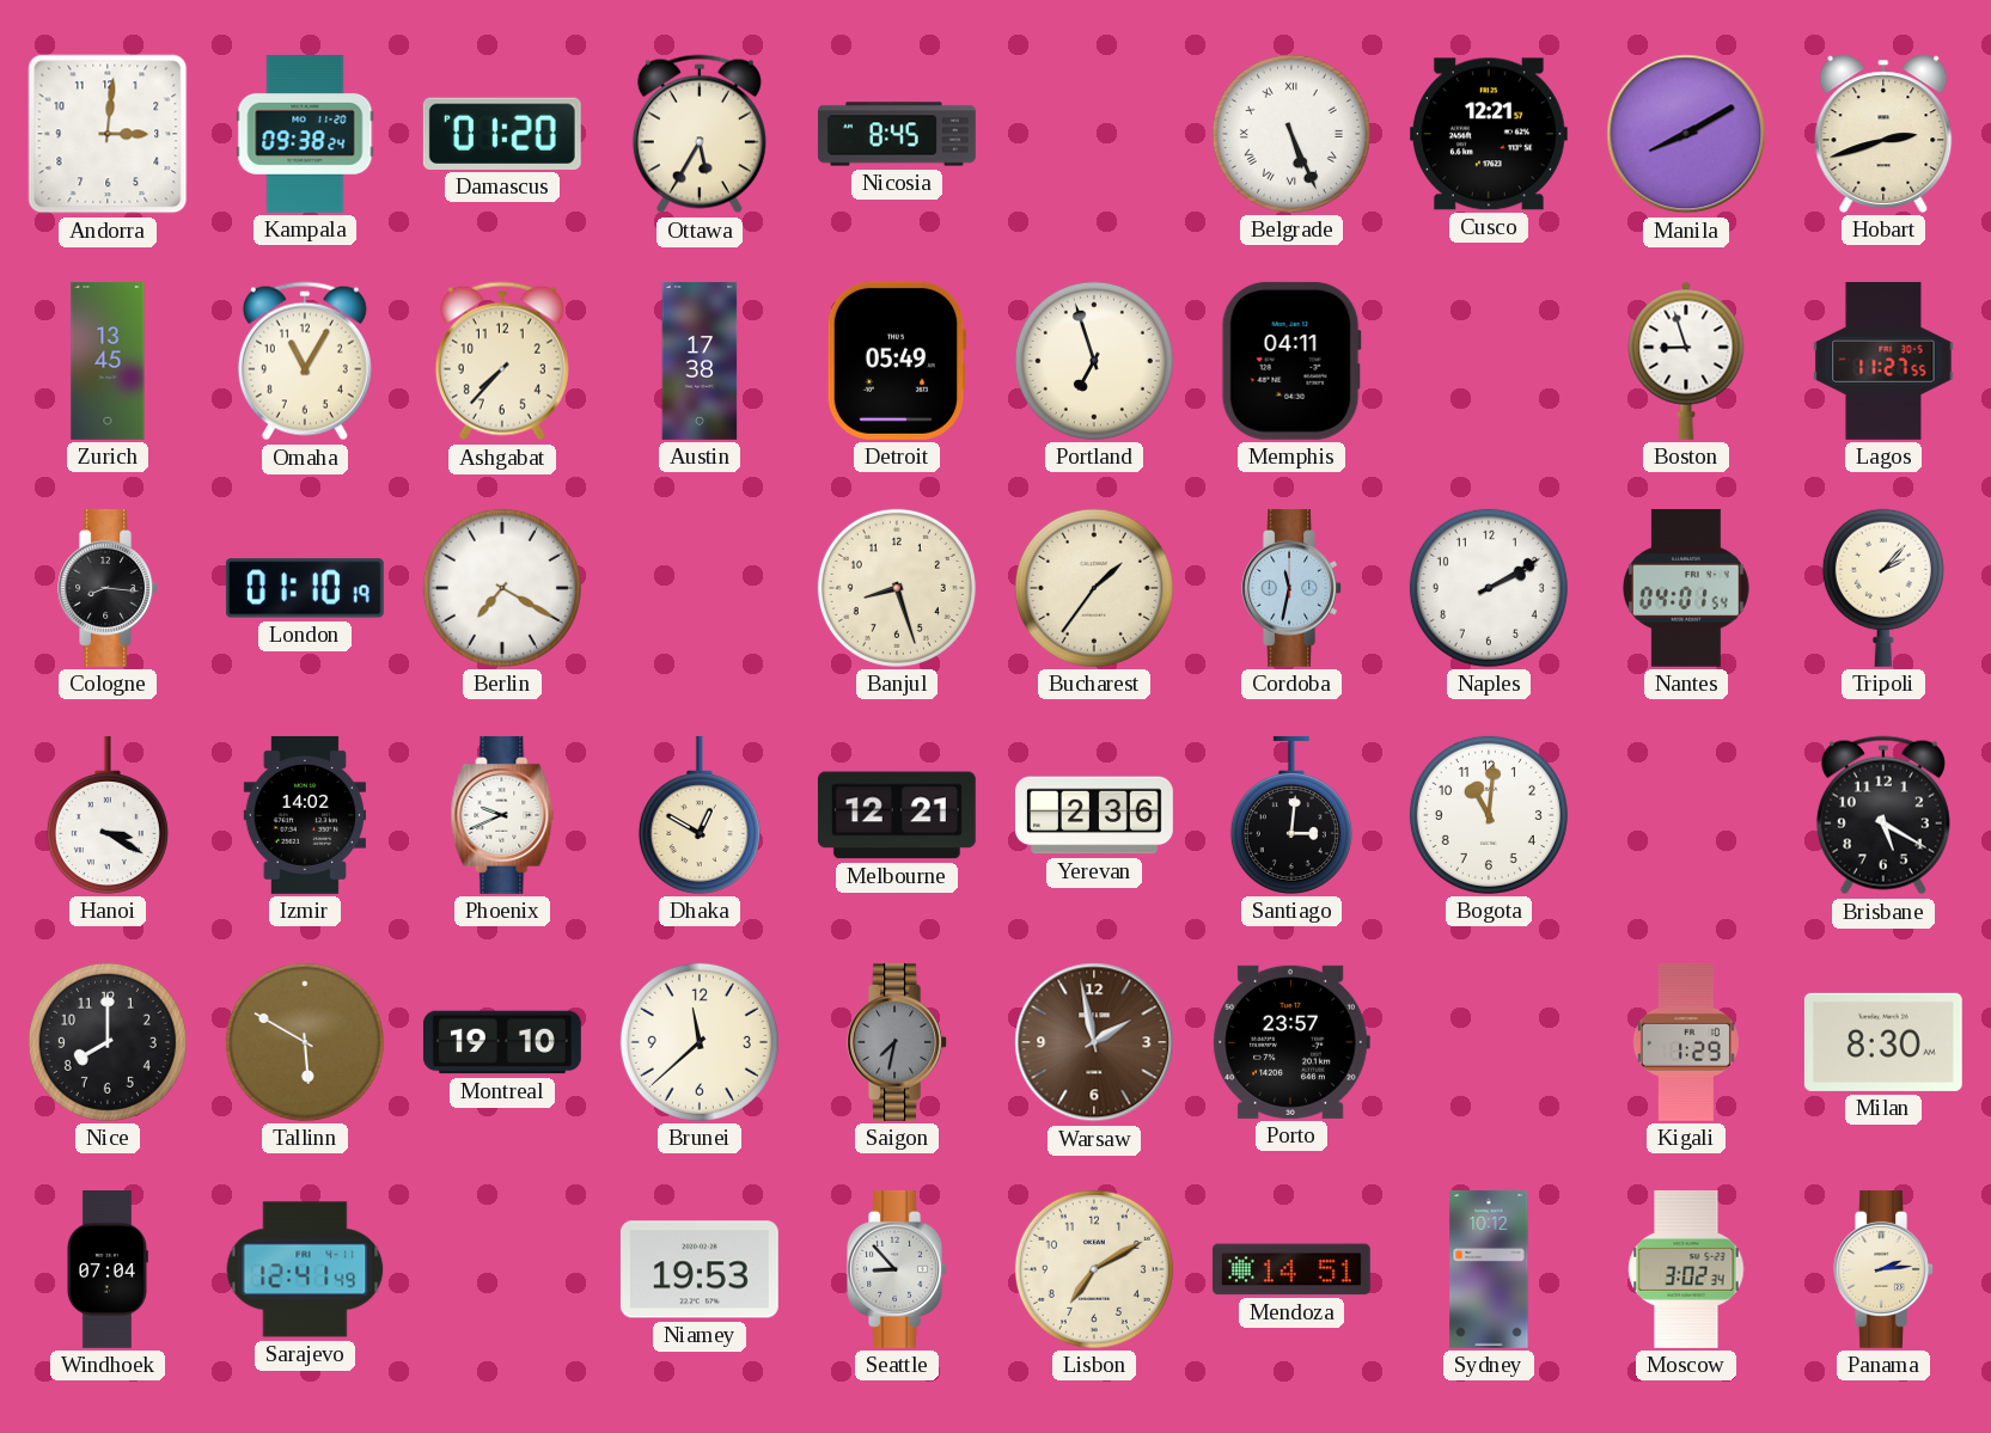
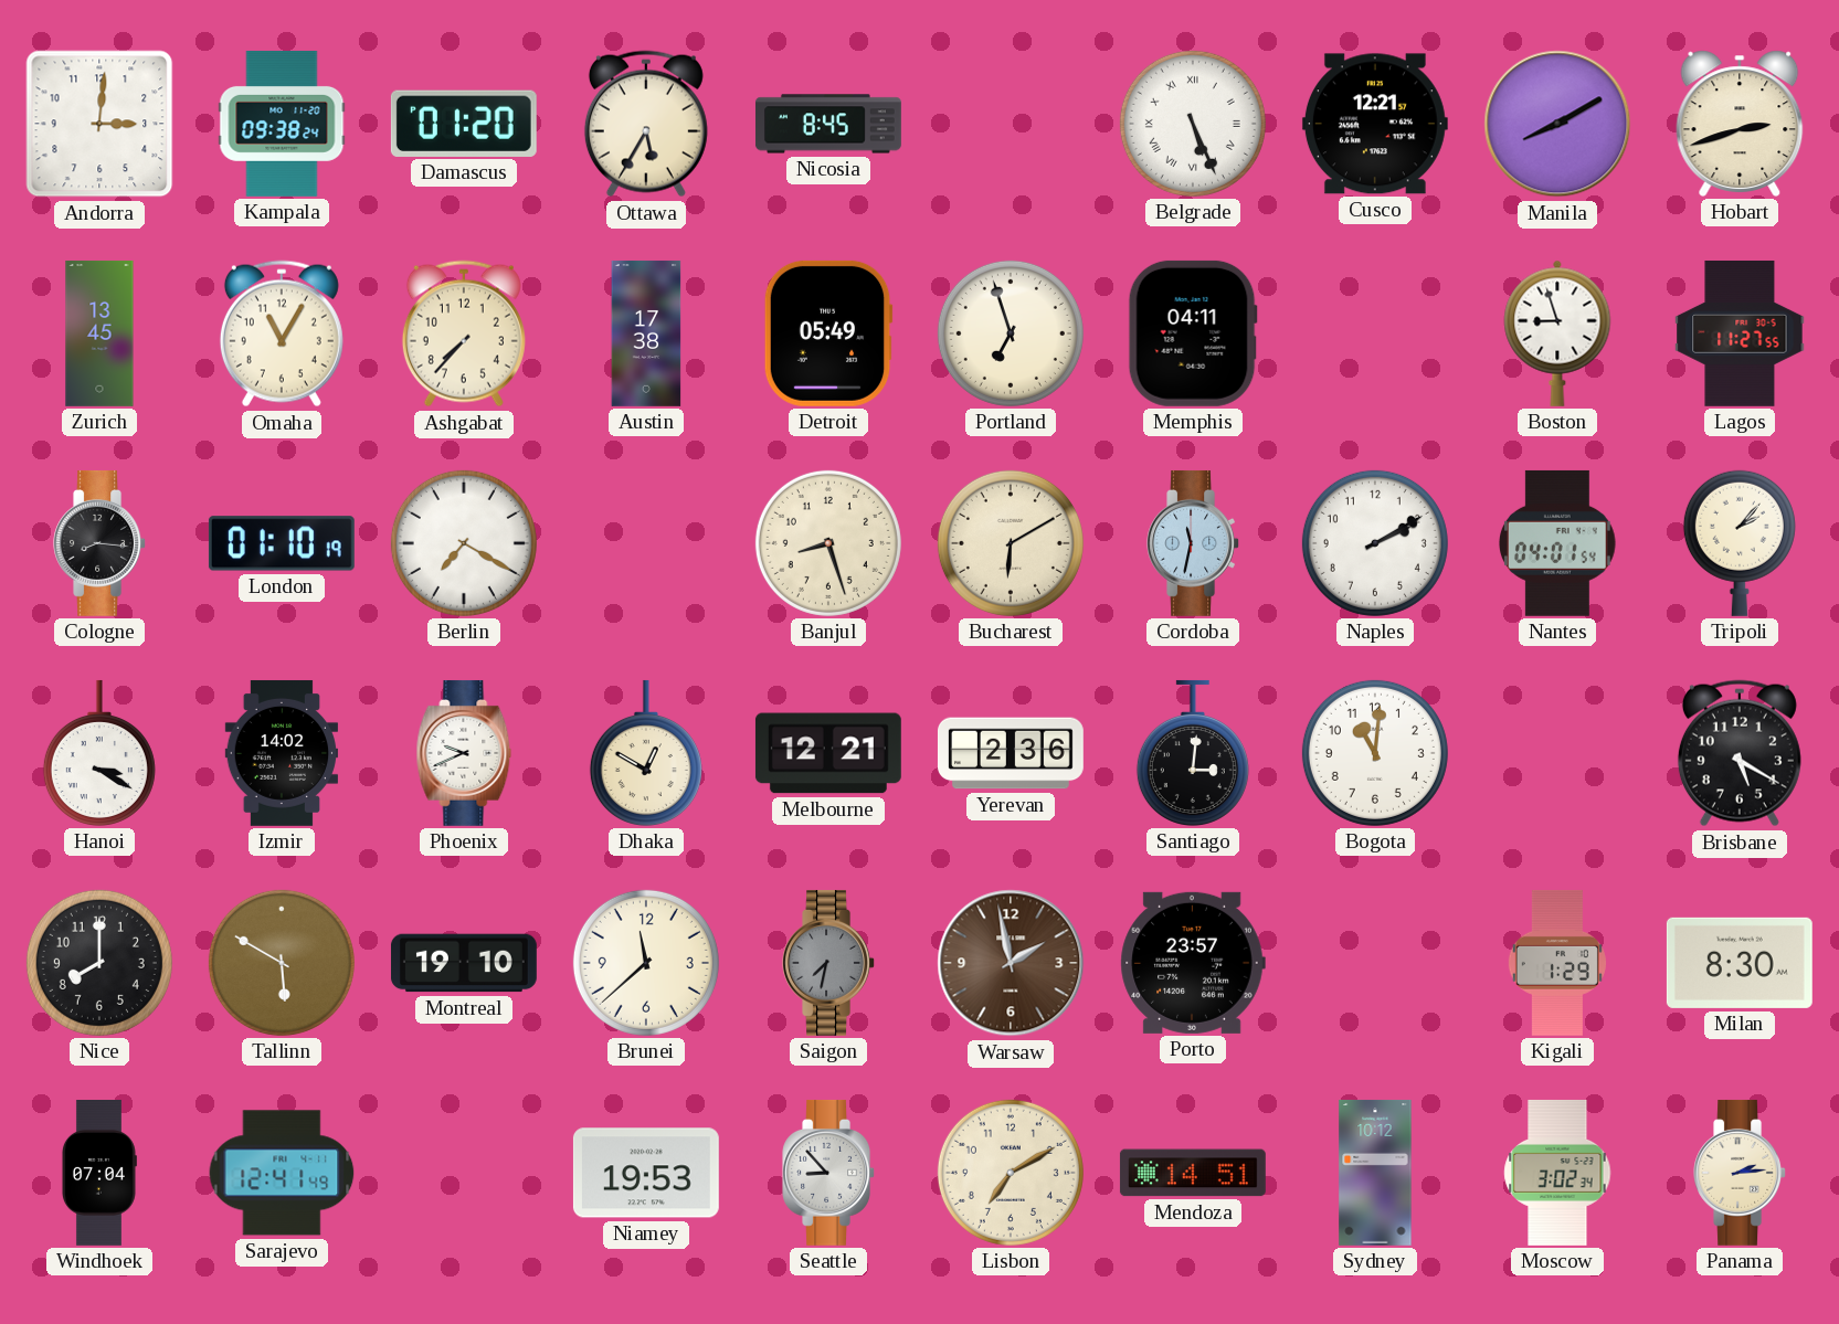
Bucharest: 1:36 -> 6:10 (1011, 543)
